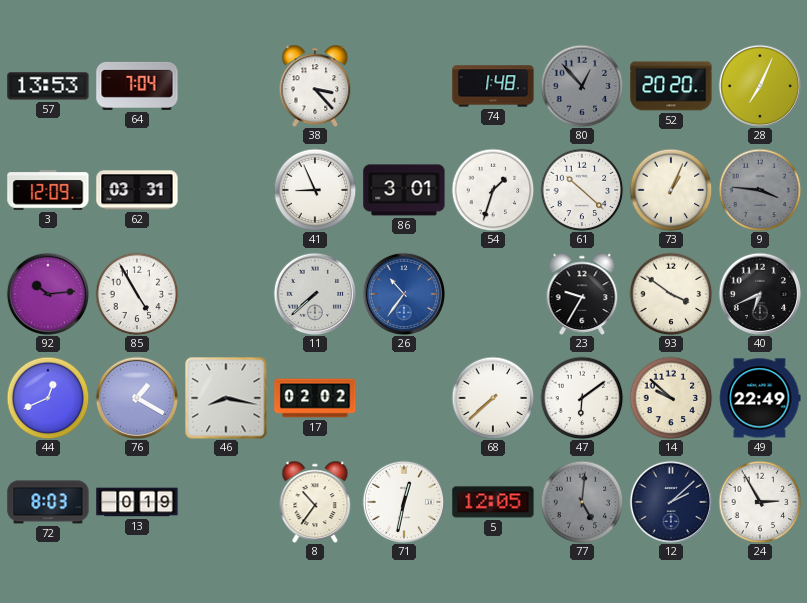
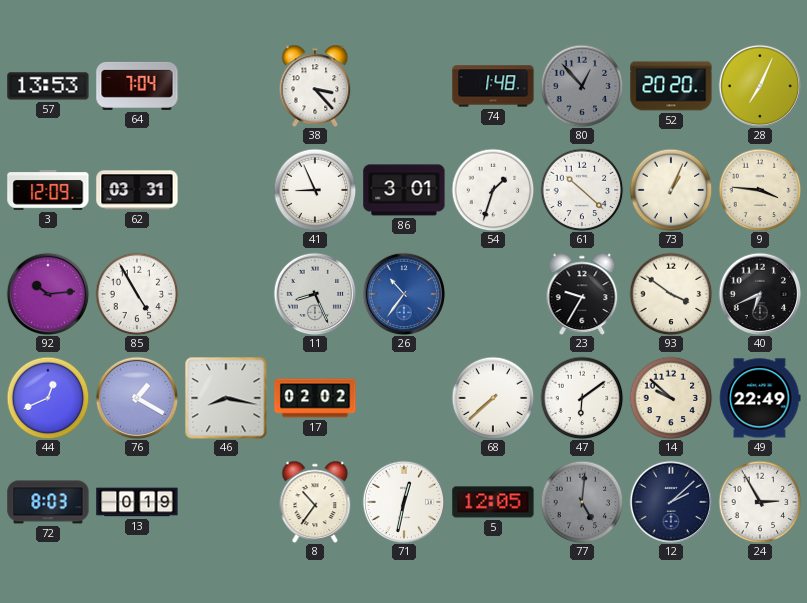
9 dial: grey -> cream (760, 190)
11: 7:38 -> 8:26 (315, 294)
